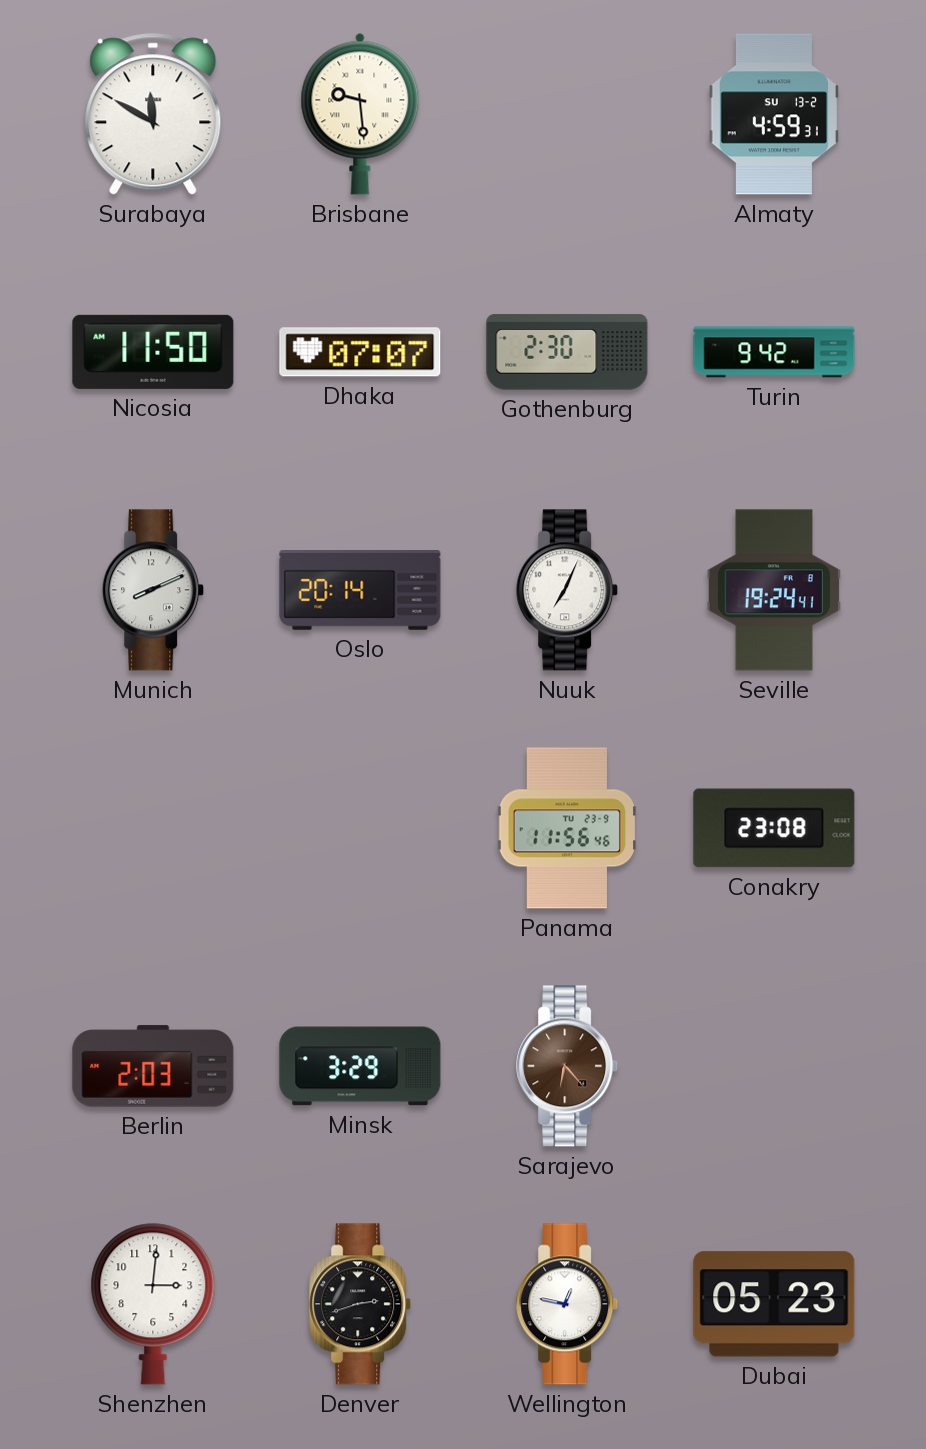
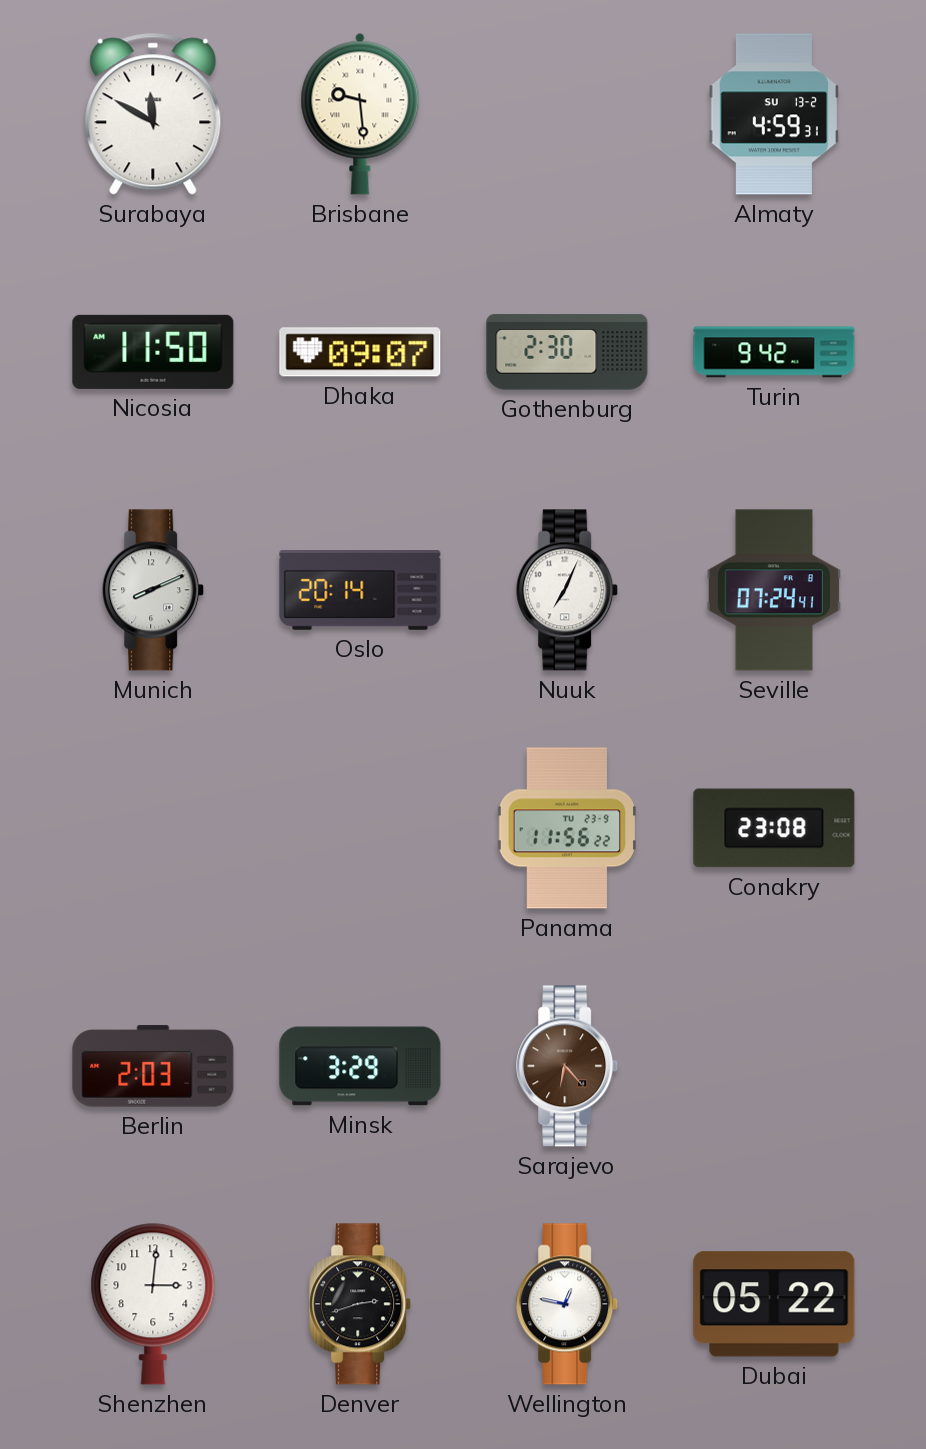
Dhaka: 07:07 -> 09:07 (360, 352)
Seville: 19:24 -> 07:24 (774, 590)
Panama: 11:56:46 -> 11:56:22 (567, 828)
Dubai: 05:23 -> 05:22 (774, 1304)
